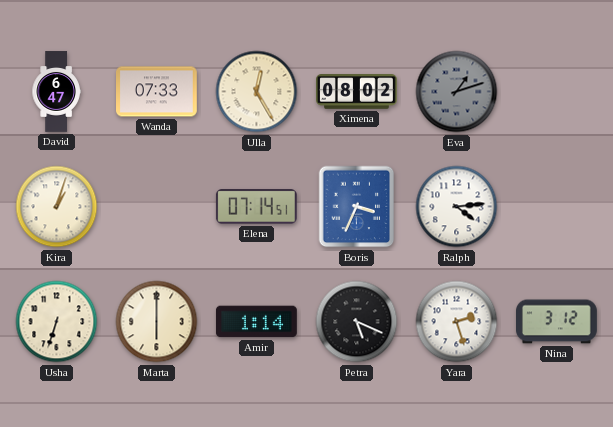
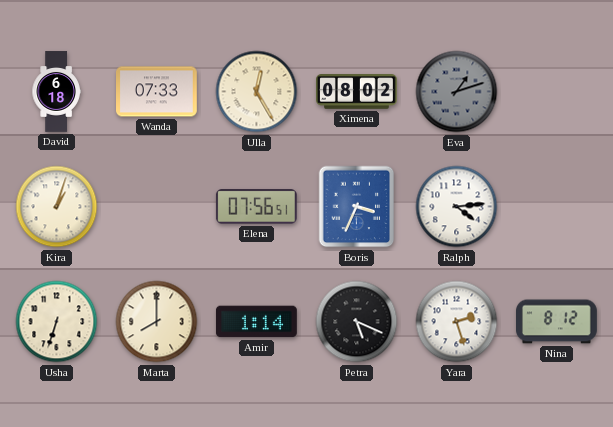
David: 6:47 -> 6:18 (56, 92)
Elena: 07:14 -> 07:56 (256, 207)
Marta: 6:00 -> 8:00 (157, 322)
Nina: 3:12 -> 8:12 (557, 322)
